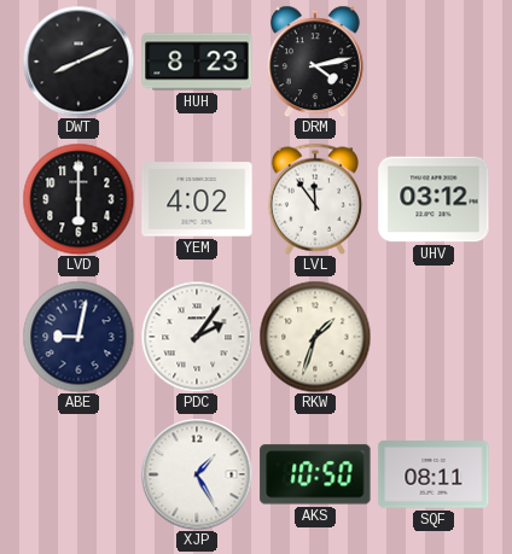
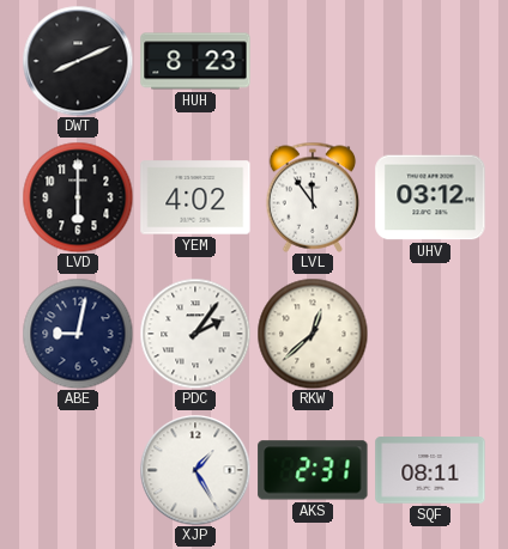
DRM: 4:13 -> none (315, 62)
RKW: 1:33 -> 12:38 (313, 334)
AKS: 10:50 -> 2:31 (313, 470)
